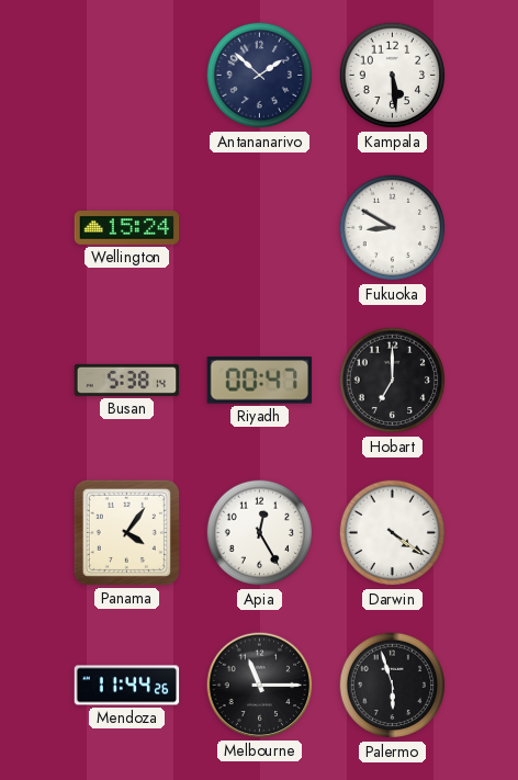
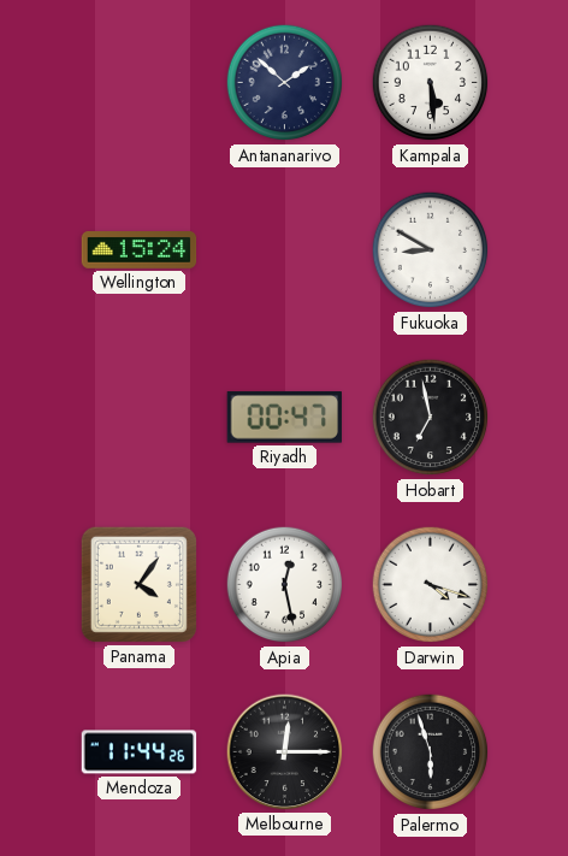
Busan: 5:38 -> none (127, 380)
Hobart: 7:00 -> 6:58 (431, 418)
Apia: 12:25 -> 12:28 (285, 585)
Darwin: 4:21 -> 4:18 (431, 585)
Melbourne: 11:15 -> 12:15 (285, 752)
